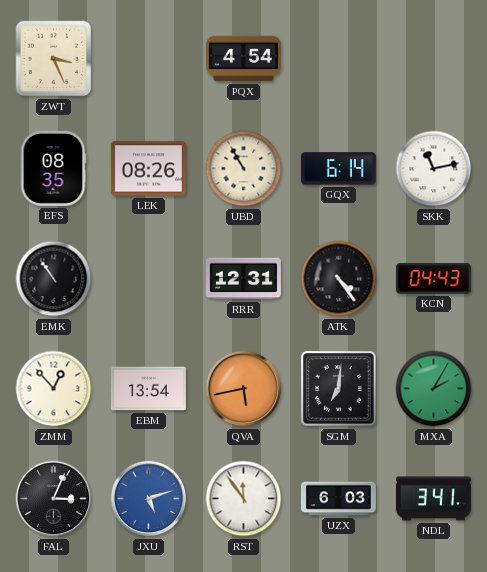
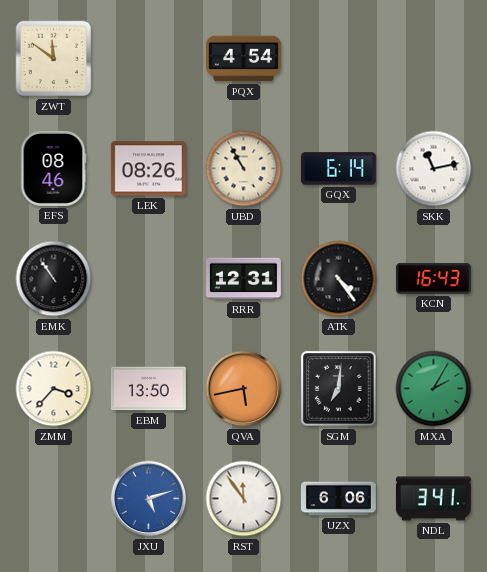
ZWT: 3:26 -> 11:51 (54, 59)
EFS: 08:35 -> 08:46 (53, 168)
KCN: 04:43 -> 16:43 (433, 279)
ZMM: 12:53 -> 3:37 (54, 389)
EBM: 13:54 -> 13:50 (148, 389)
FAL: 3:04 -> none (54, 499)
UZX: 6:03 -> 6:06 (338, 499)
